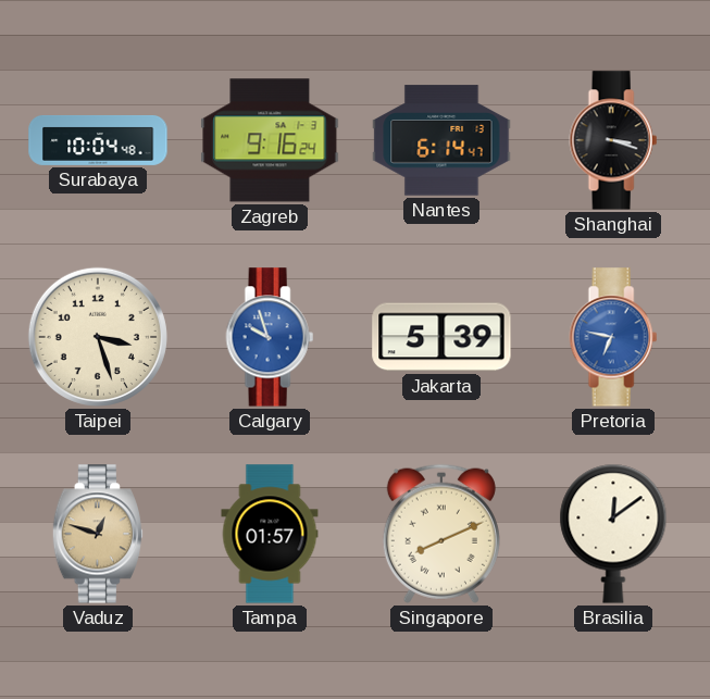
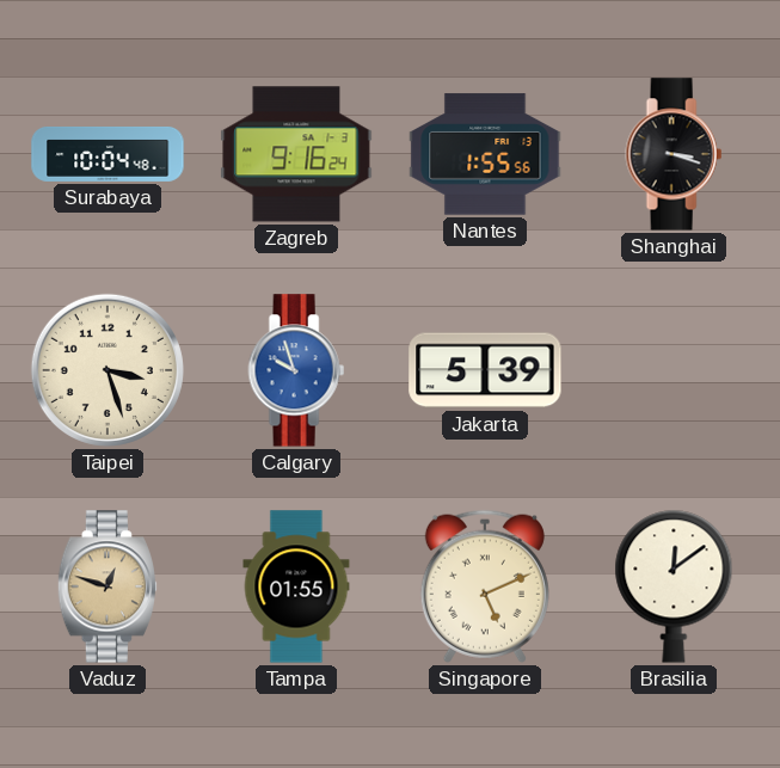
Nantes: 6:14 -> 1:55 (485, 154)
Pretoria: 6:47 -> none (613, 337)
Tampa: 01:57 -> 01:55 (296, 586)
Singapore: 8:11 -> 5:11 (485, 586)
